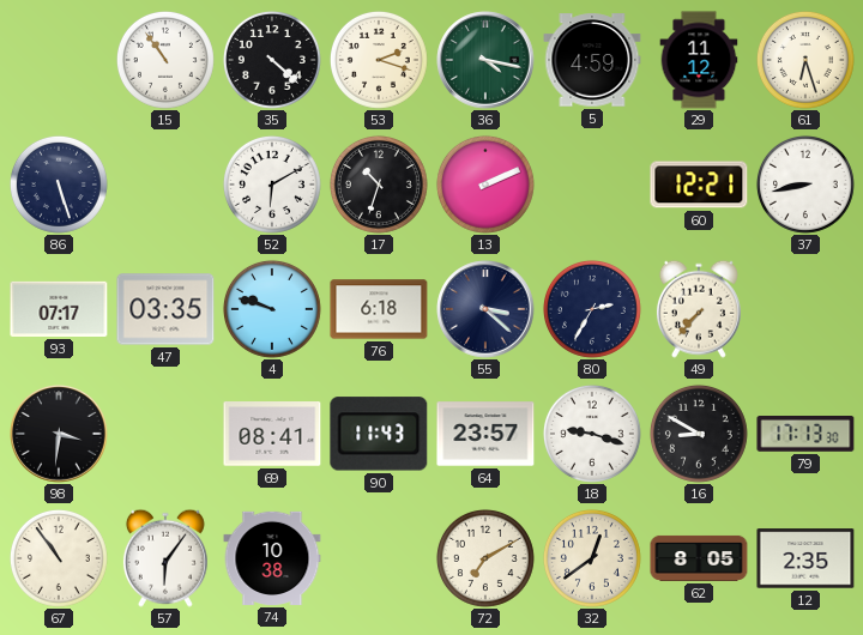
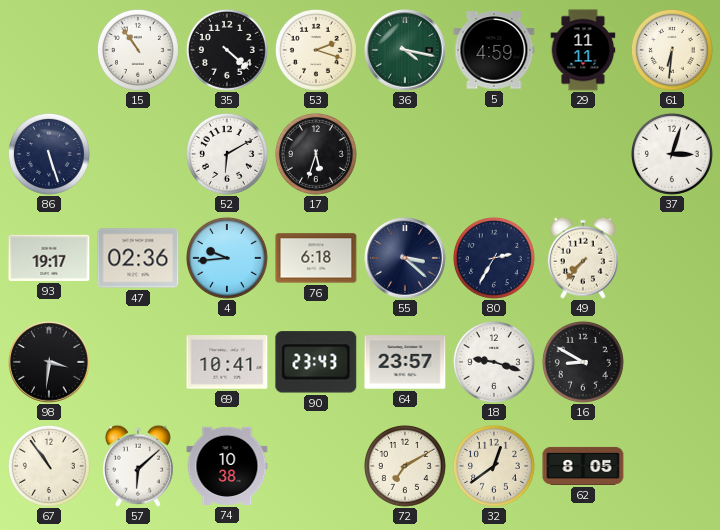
29: 11:12 -> 11:11 (583, 50)
61: 6:27 -> 6:31 (672, 50)
17: 10:33 -> 5:33 (316, 154)
13: 2:11 -> none (485, 185)
60: 12:21 -> none (699, 185)
37: 8:43 -> 3:03 (672, 154)
93: 07:17 -> 19:17 (49, 258)
47: 03:35 -> 02:36 (138, 258)
4: 9:48 -> 9:44 (227, 258)
69: 08:41 -> 10:41 (227, 362)
90: 11:43 -> 23:43 (316, 362)
79: 17:13 -> none (805, 435)
57: 6:06 -> 6:08 (138, 466)
12: 2:35 -> none (805, 558)
